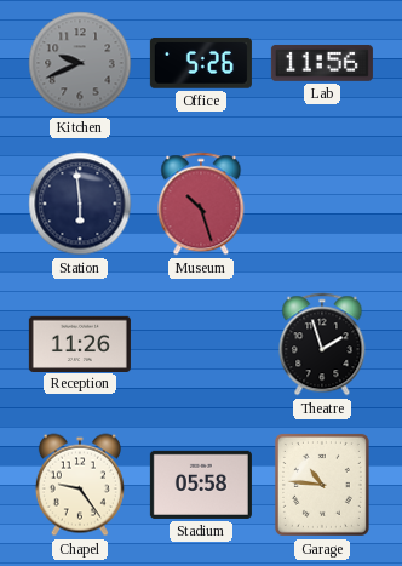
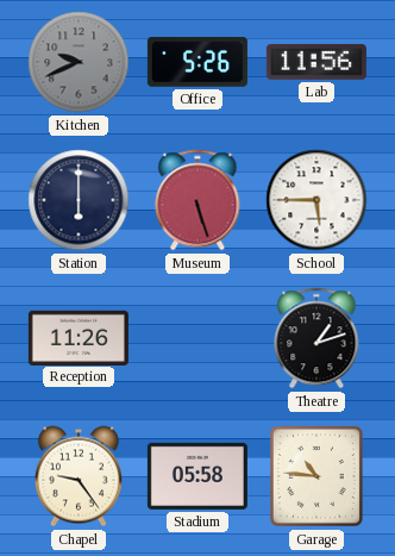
Station: 5:59 -> 6:00 (79, 200)
Museum: 10:27 -> 5:27 (197, 200)
School: none -> 5:45 (316, 200)
Theatre: 1:57 -> 1:12 (316, 338)
